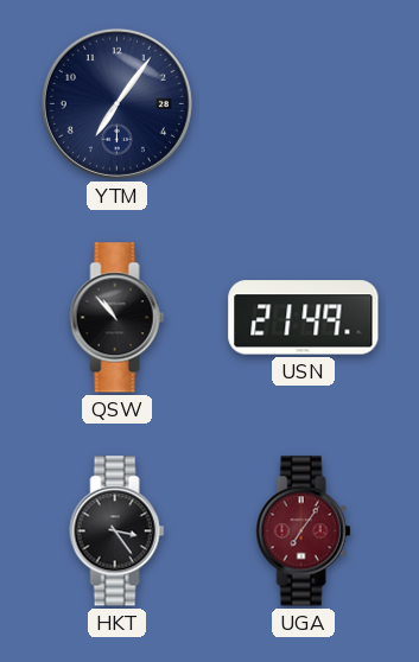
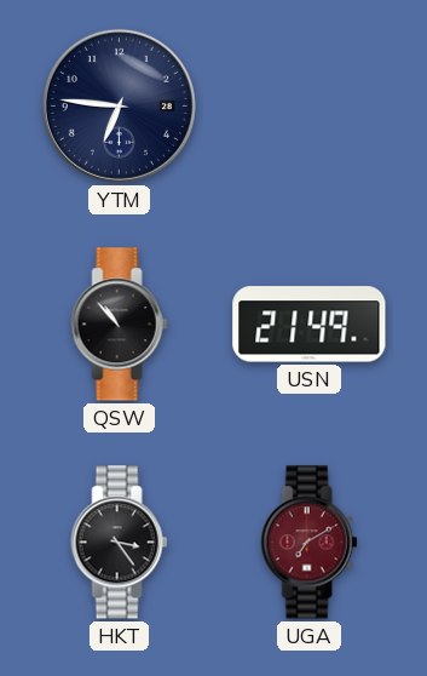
YTM: 7:06 -> 6:46 (119, 105)
UGA: 7:06 -> 7:10 (310, 543)
